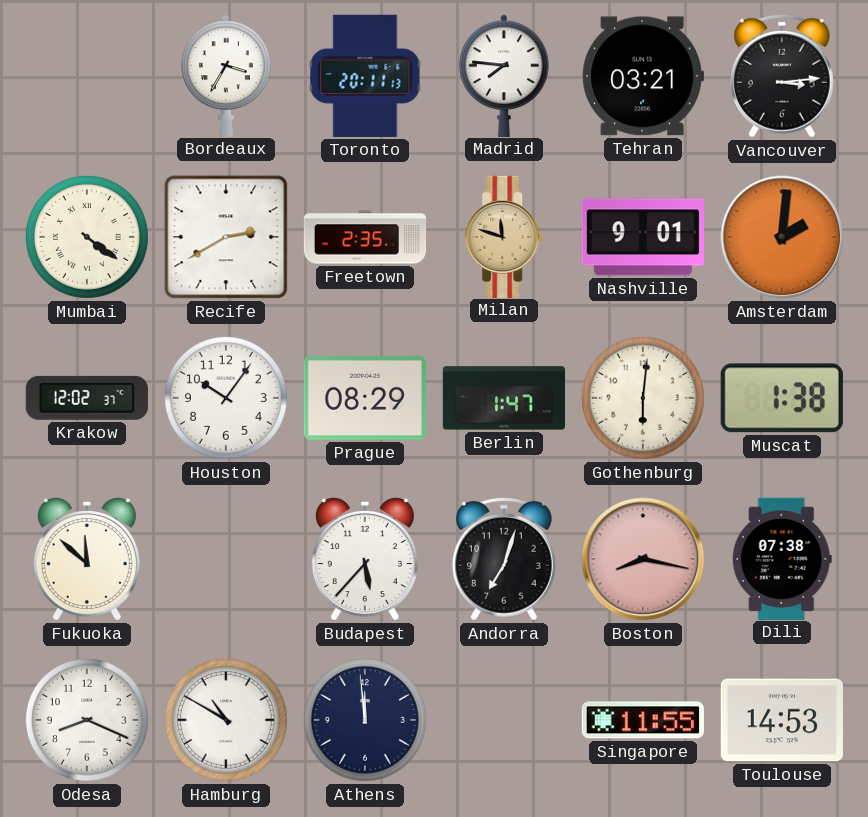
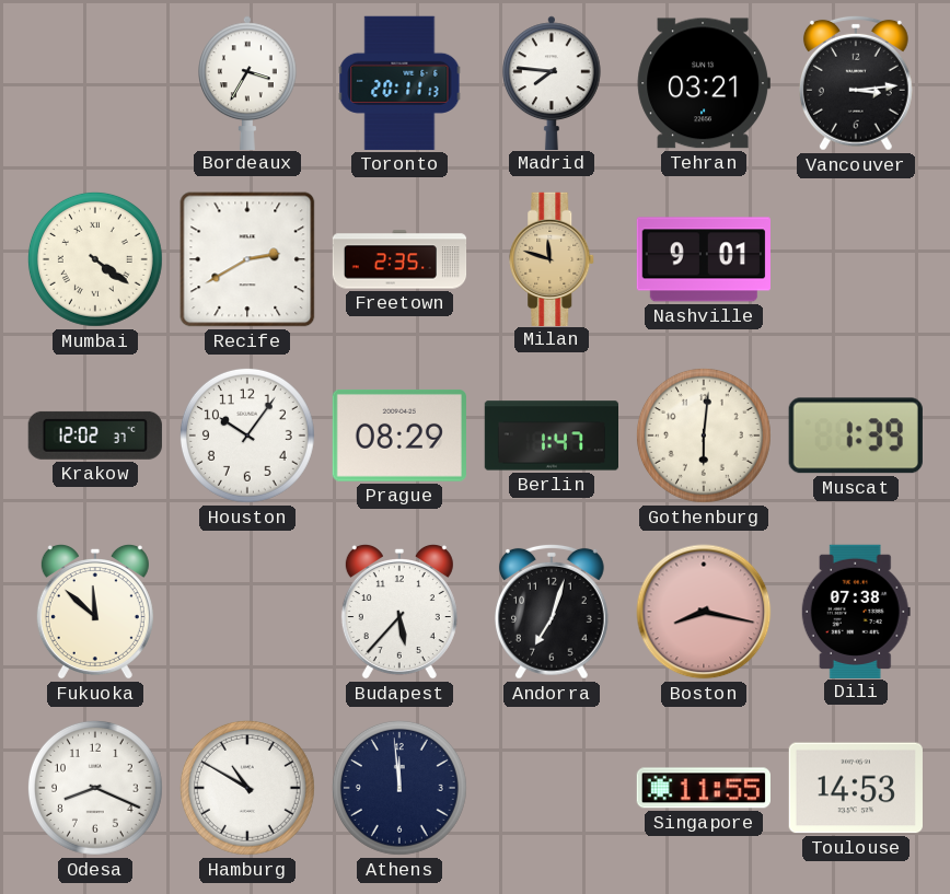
Amsterdam: 2:01 -> none (782, 237)
Muscat: 1:38 -> 1:39 (856, 436)
